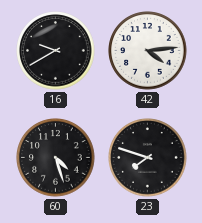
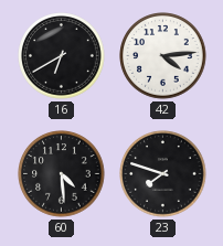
16: 9:40 -> 6:40 (62, 56)
60: 4:27 -> 4:29 (62, 174)
